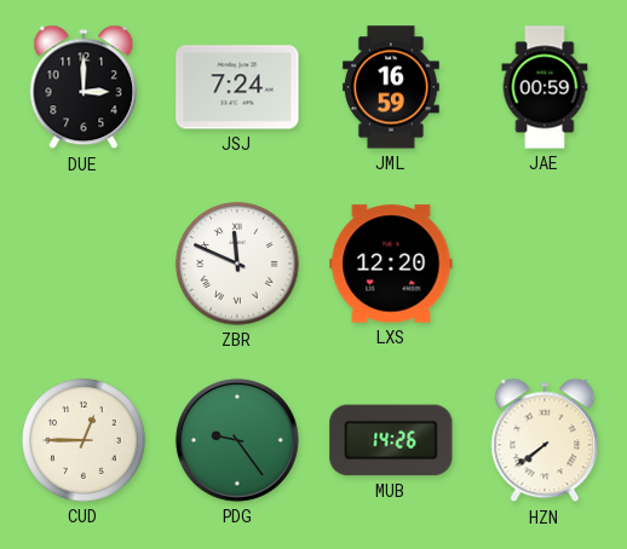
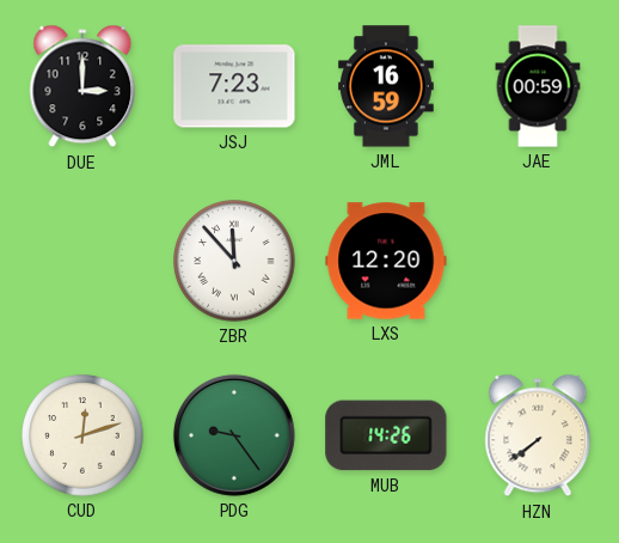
JSJ: 7:24 -> 7:23 (234, 86)
ZBR: 11:49 -> 11:53 (234, 261)
CUD: 12:45 -> 12:12 (82, 435)
